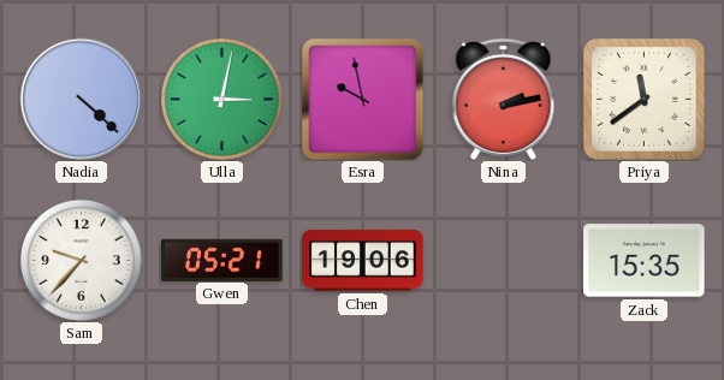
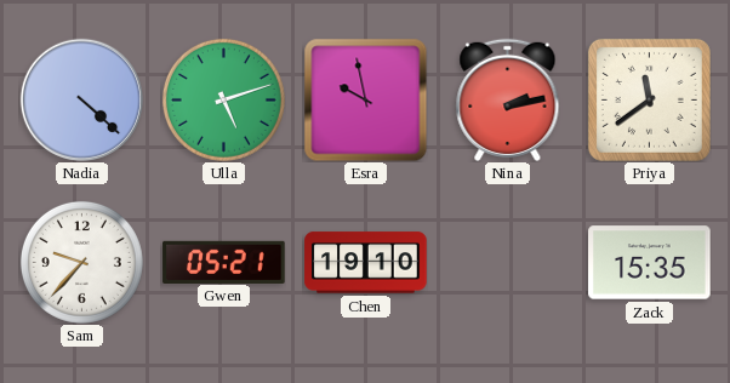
Ulla: 3:02 -> 5:12 (223, 99)
Chen: 19:06 -> 19:10 (366, 263)
